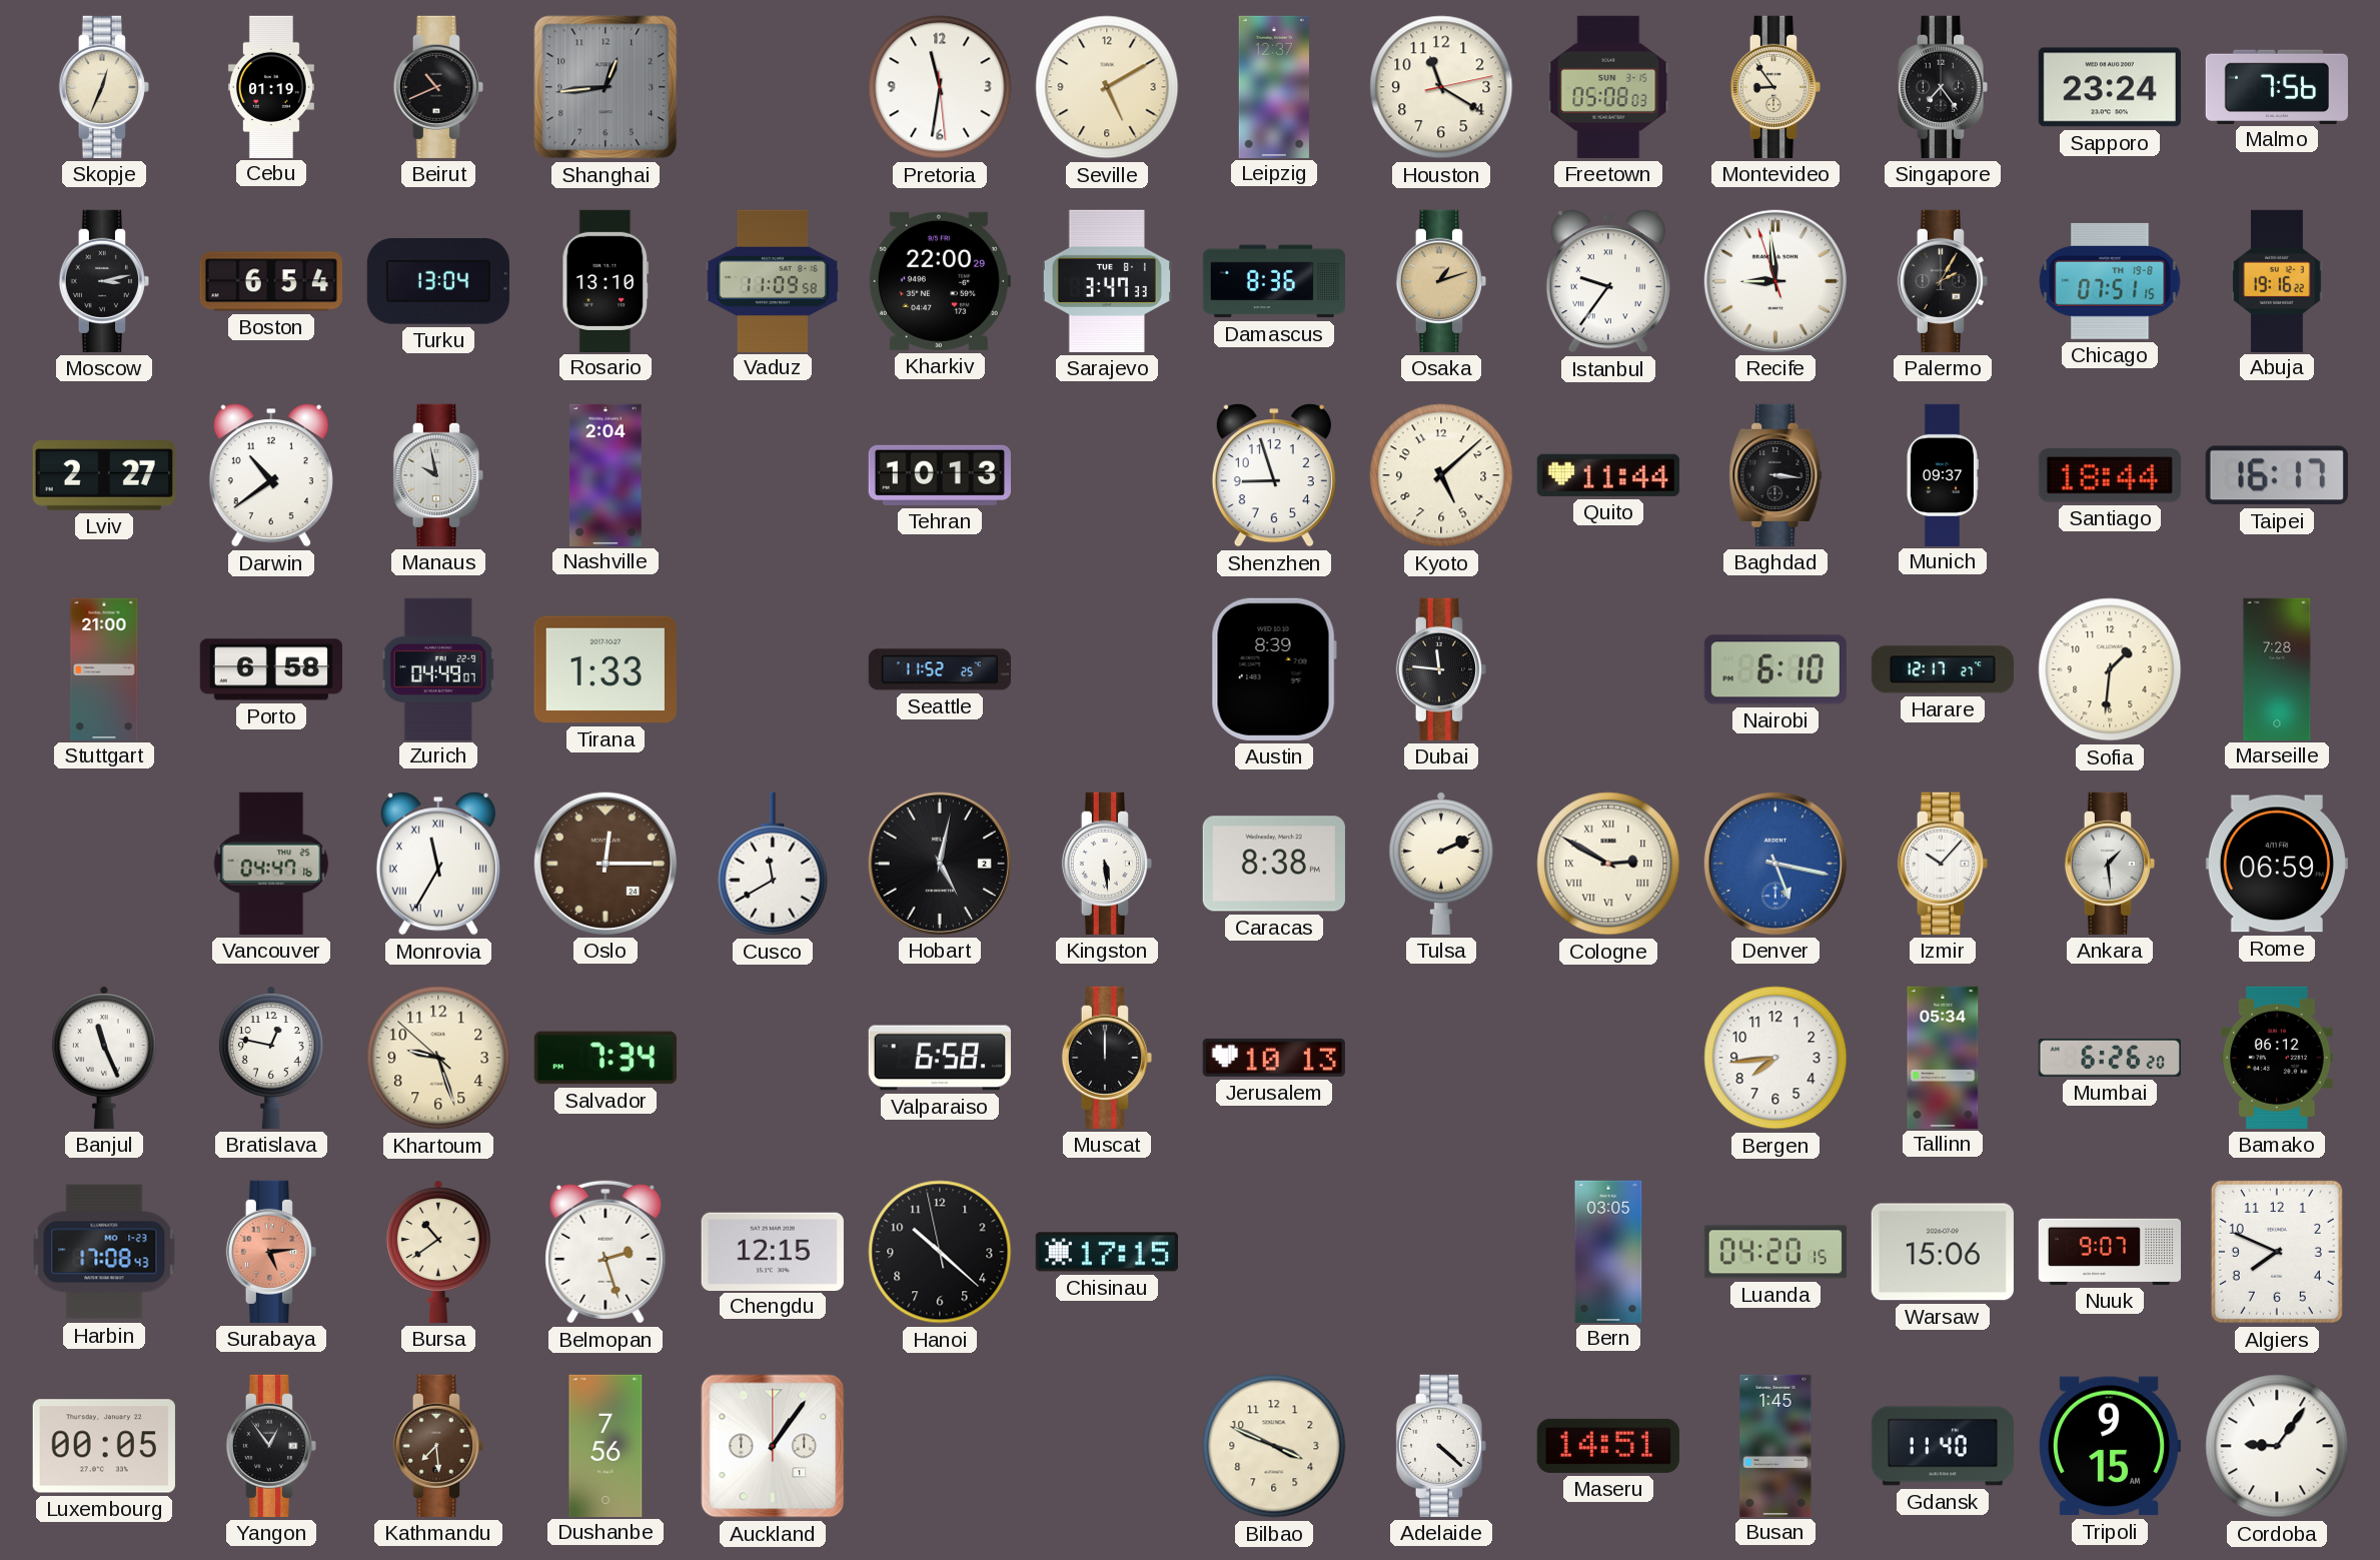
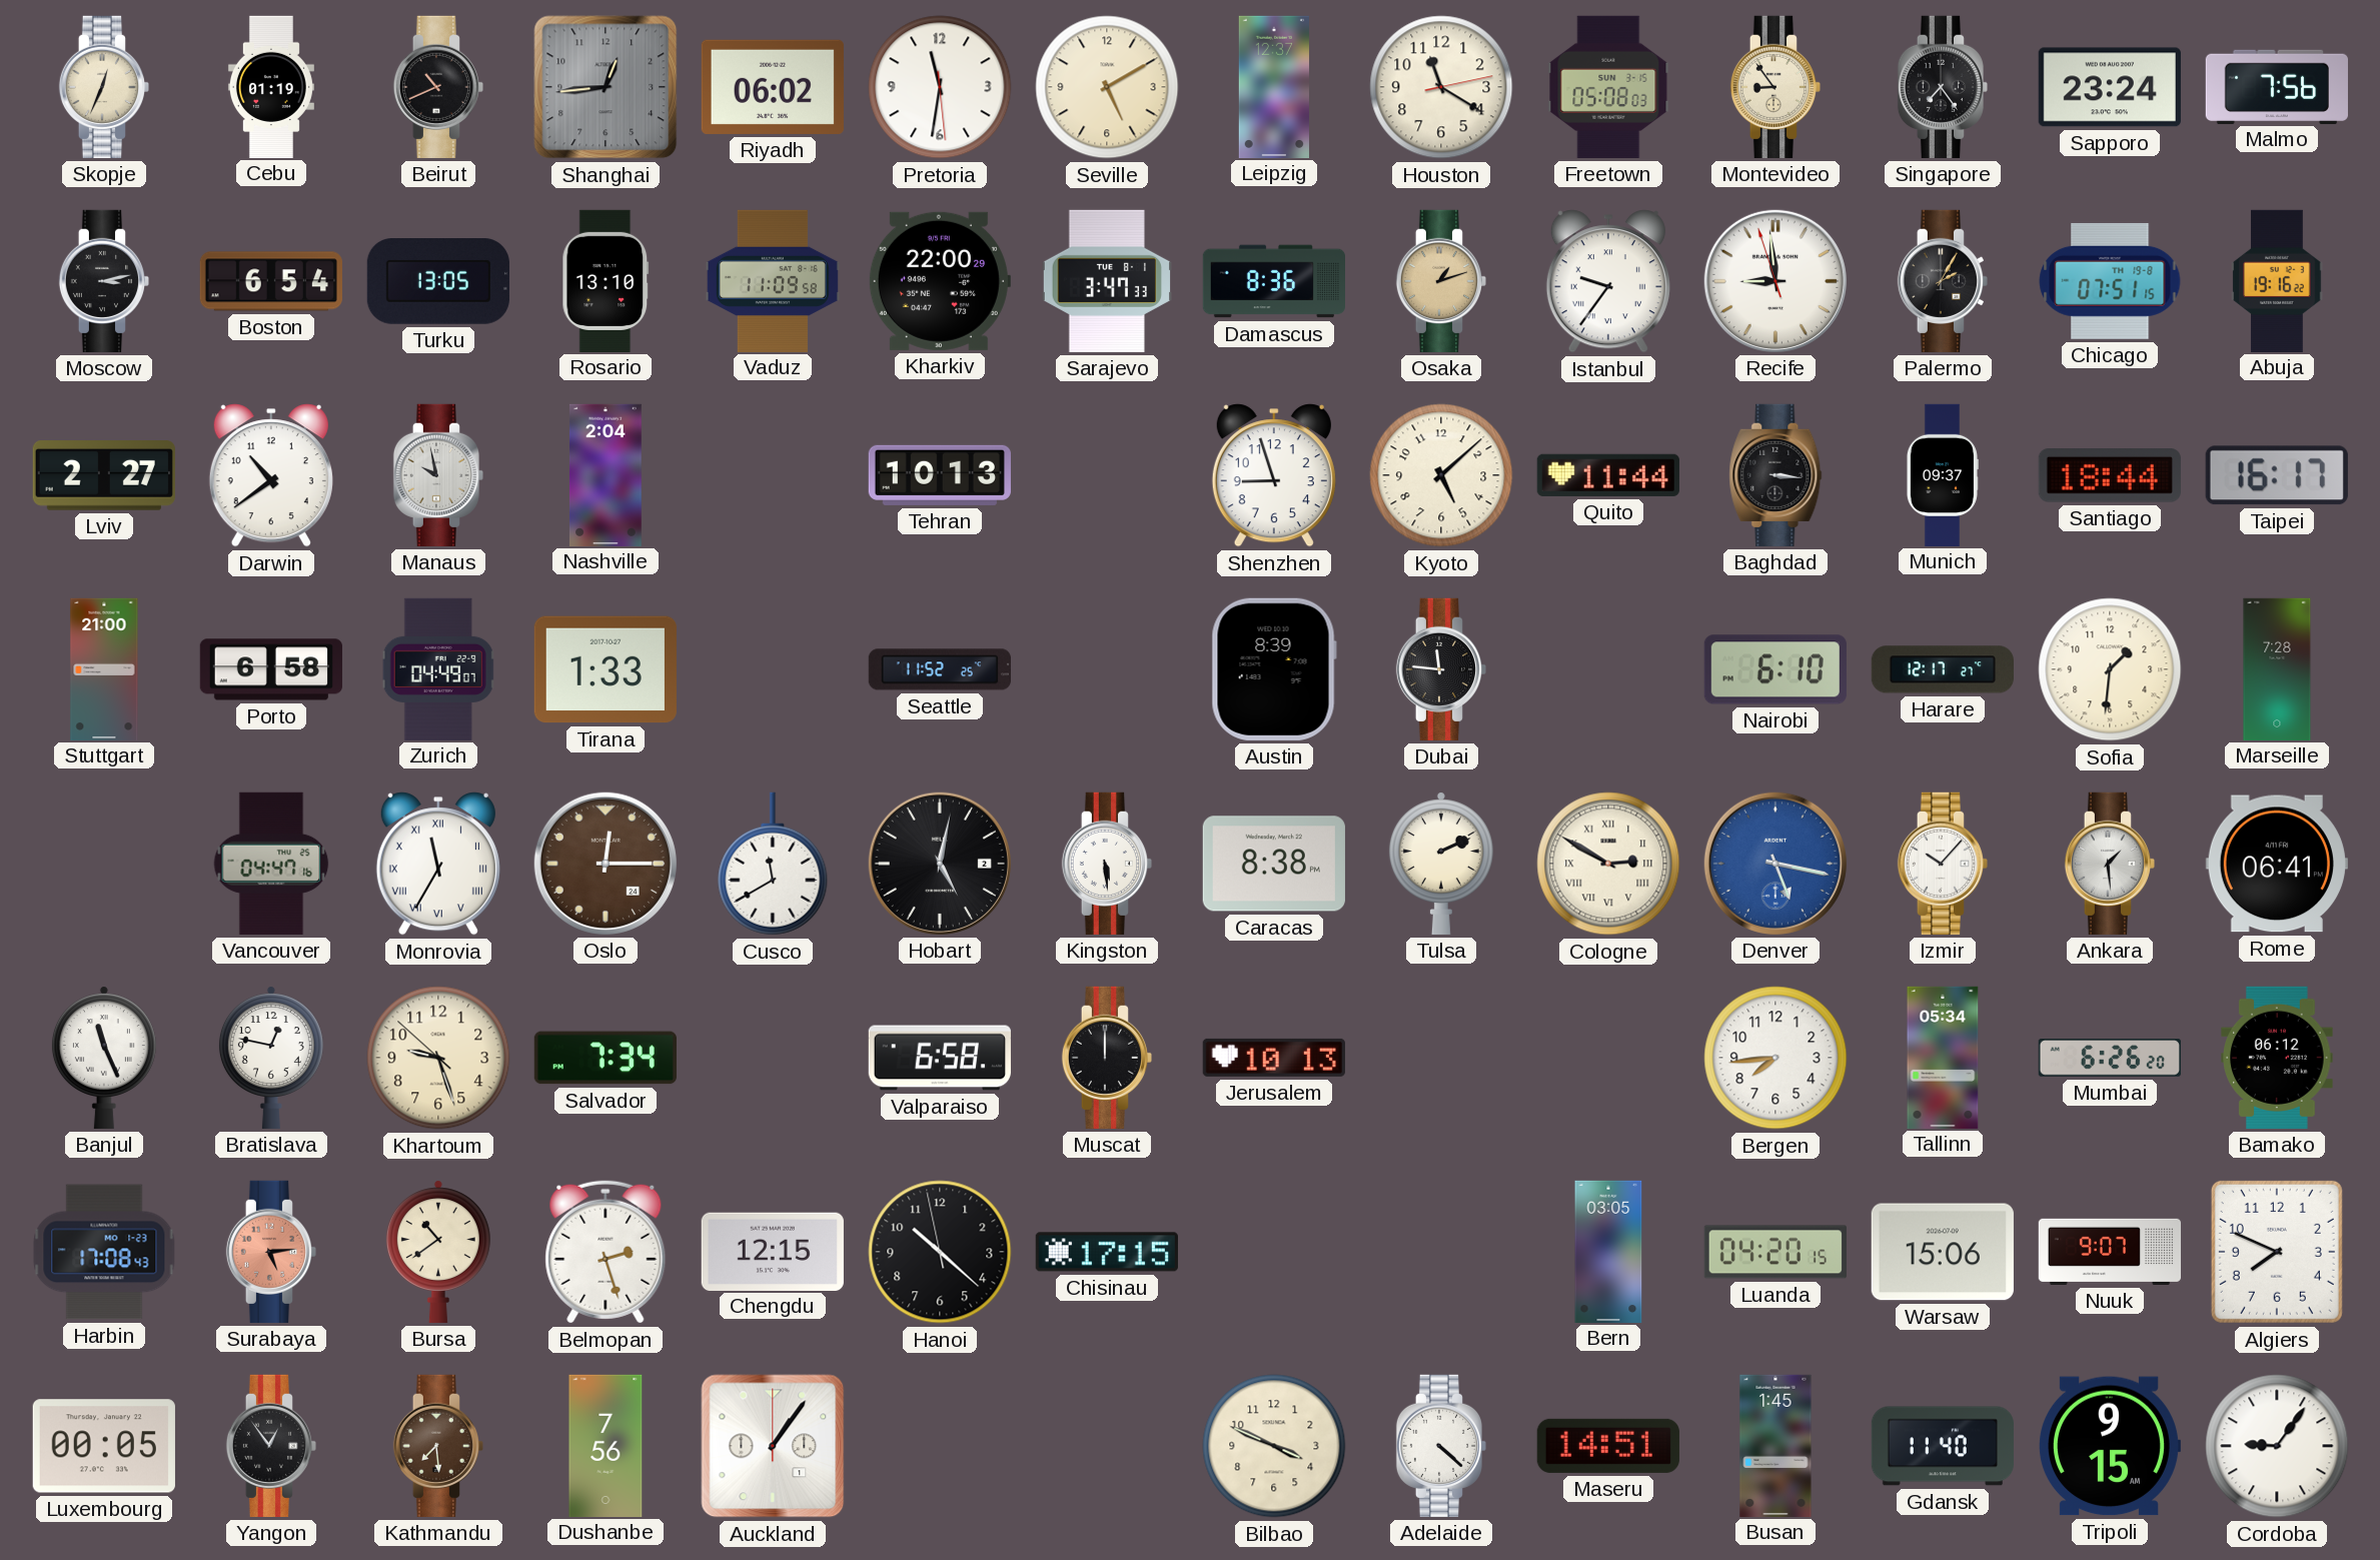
Riyadh: none -> 06:02 (773, 87)
Turku: 13:04 -> 13:05 (438, 282)
Rome: 06:59 -> 06:41 (2277, 864)
